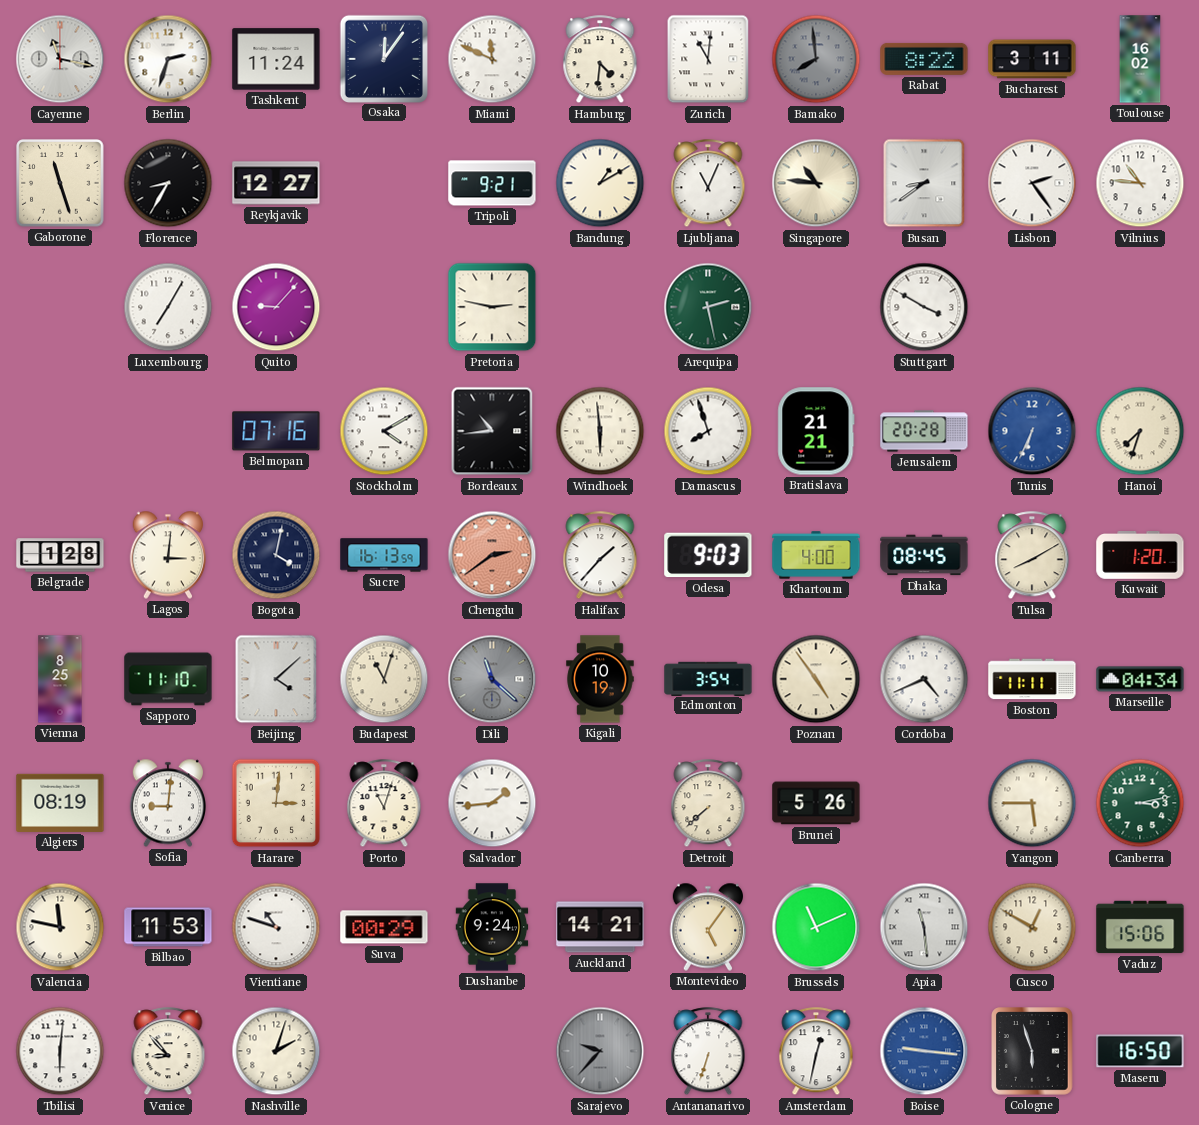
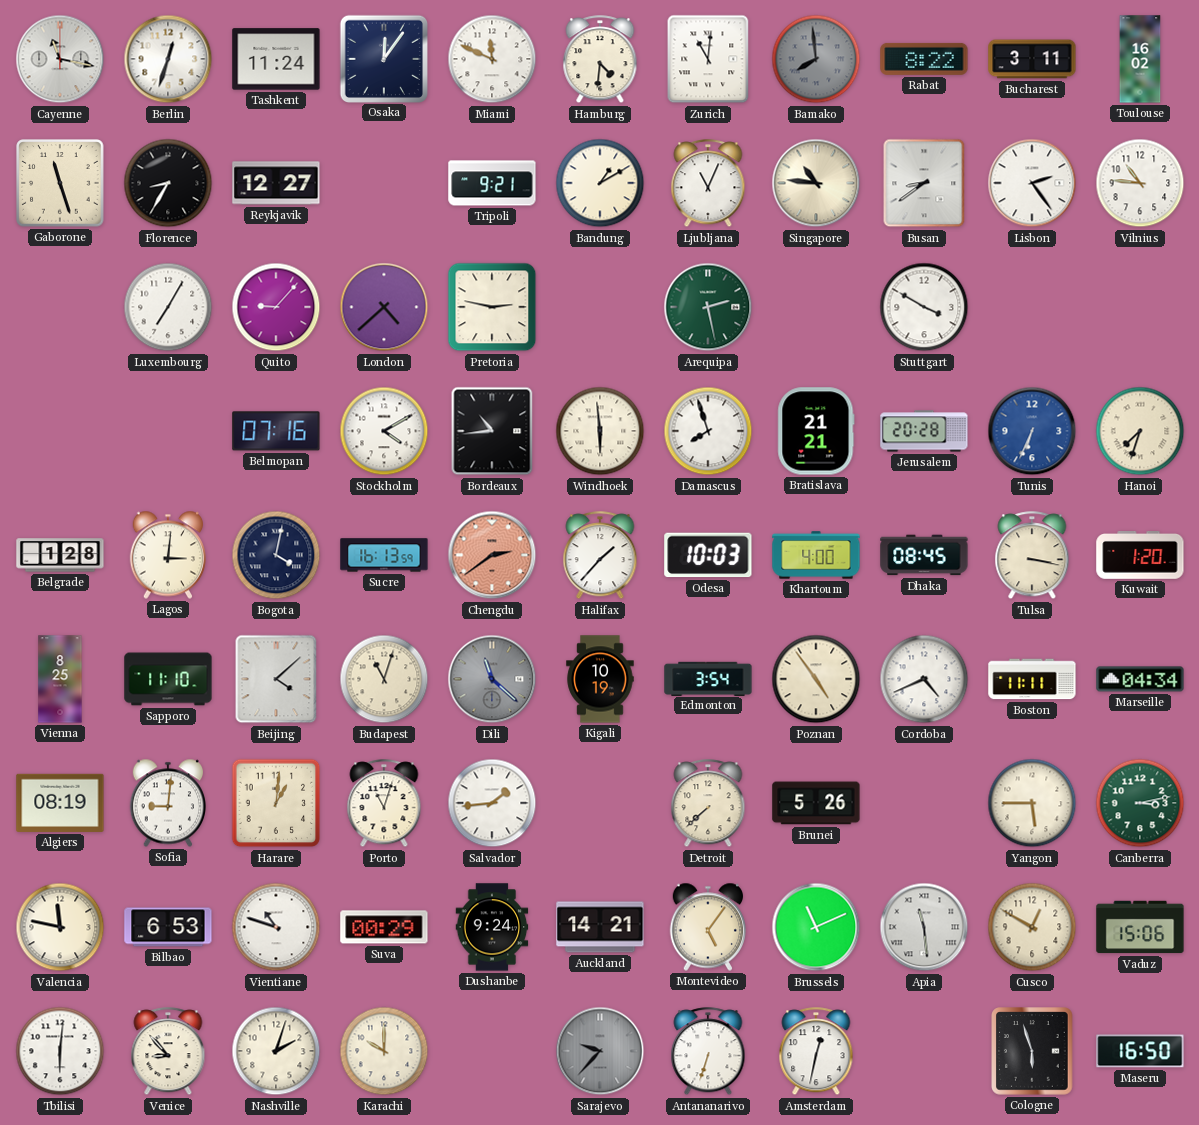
Berlin: 2:33 -> 12:33 (168, 59)
London: none -> 4:38 (384, 307)
Odesa: 9:03 -> 10:03 (708, 555)
Tulsa: 8:10 -> 3:17 (1032, 556)
Harare: 3:01 -> 1:01 (276, 803)
Bilbao: 11:53 -> 6:53 (168, 927)
Karachi: none -> 10:00 (384, 1051)
Boise: 9:16 -> none (924, 1051)
